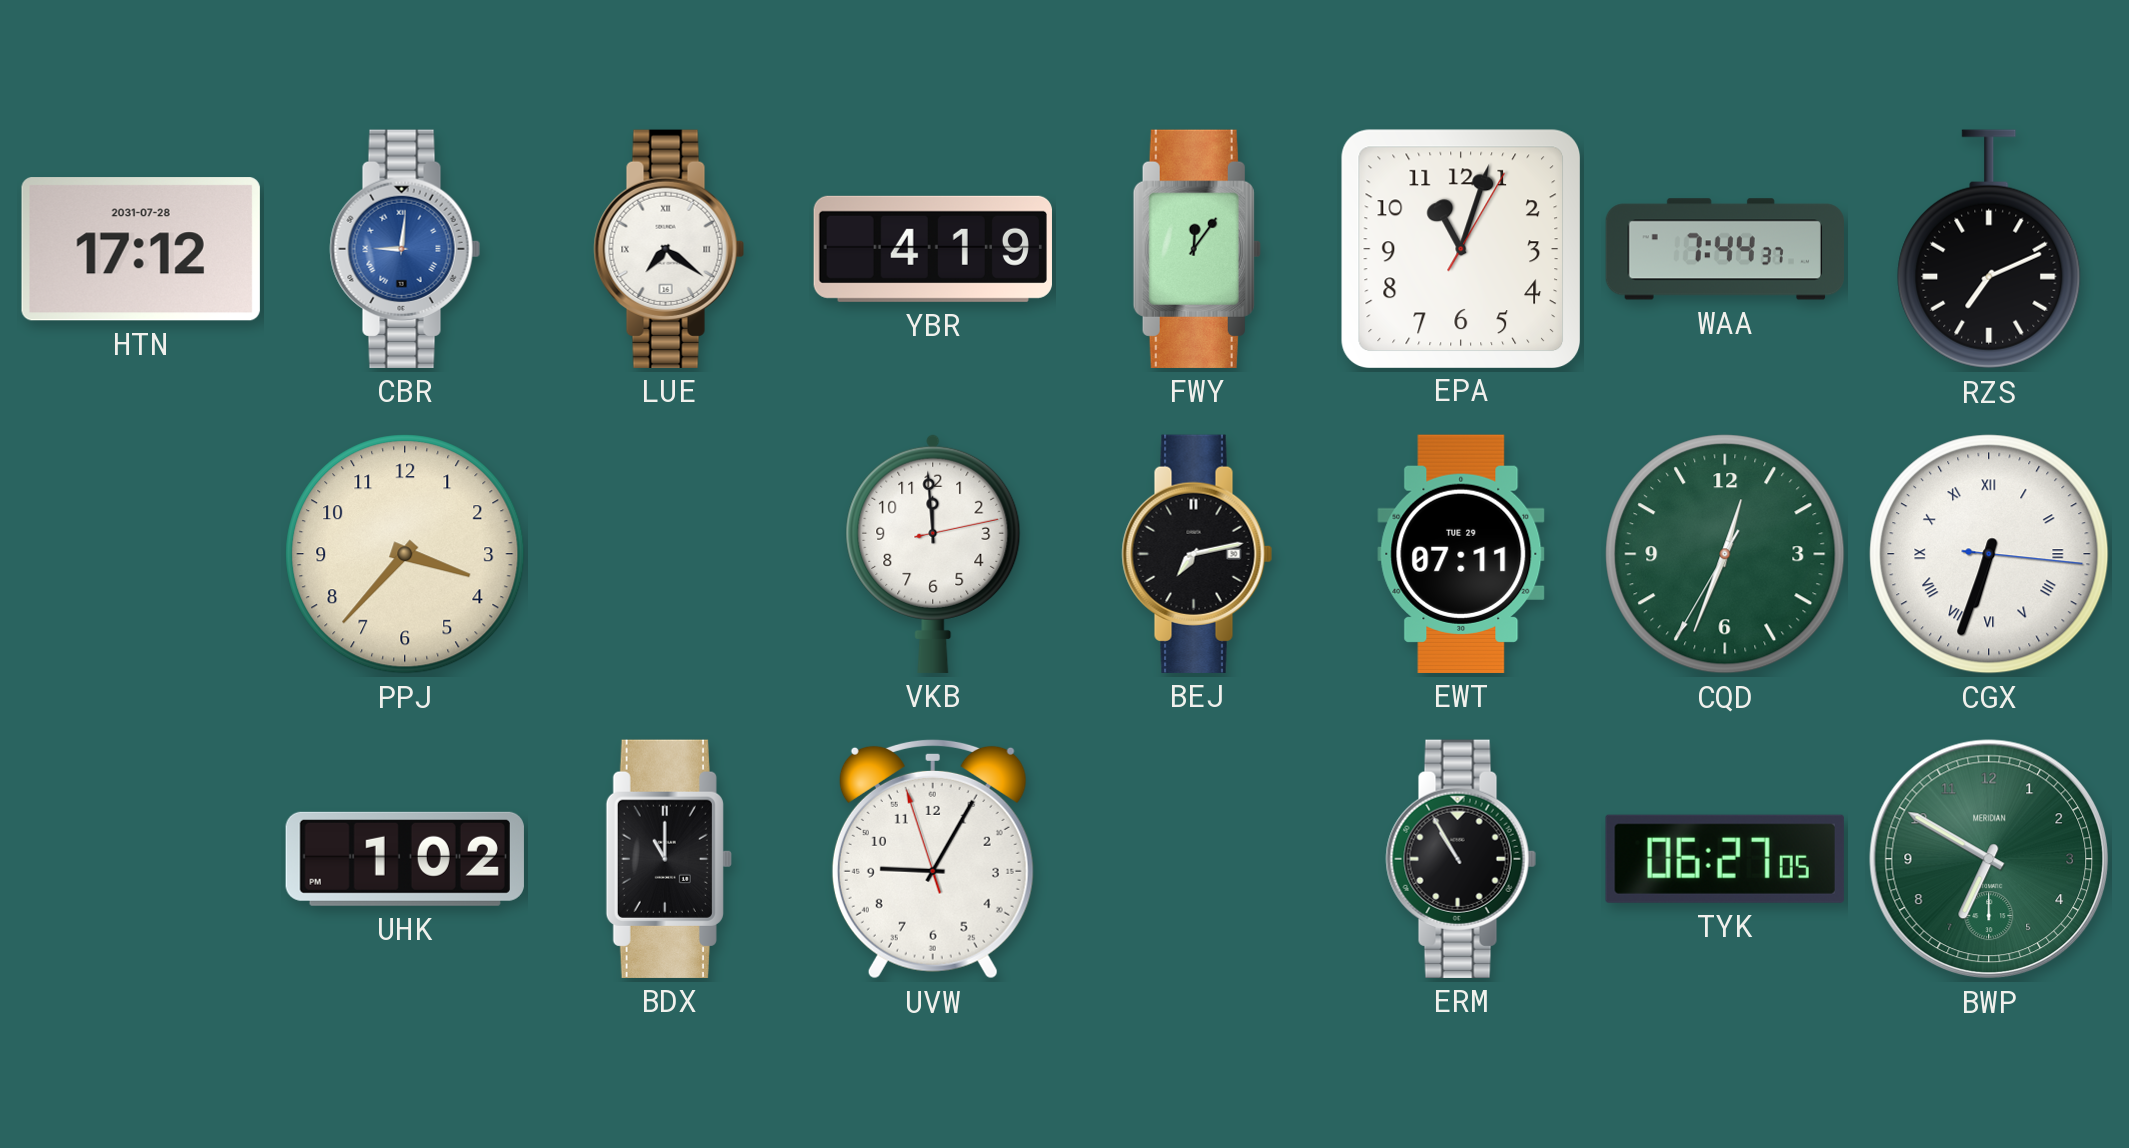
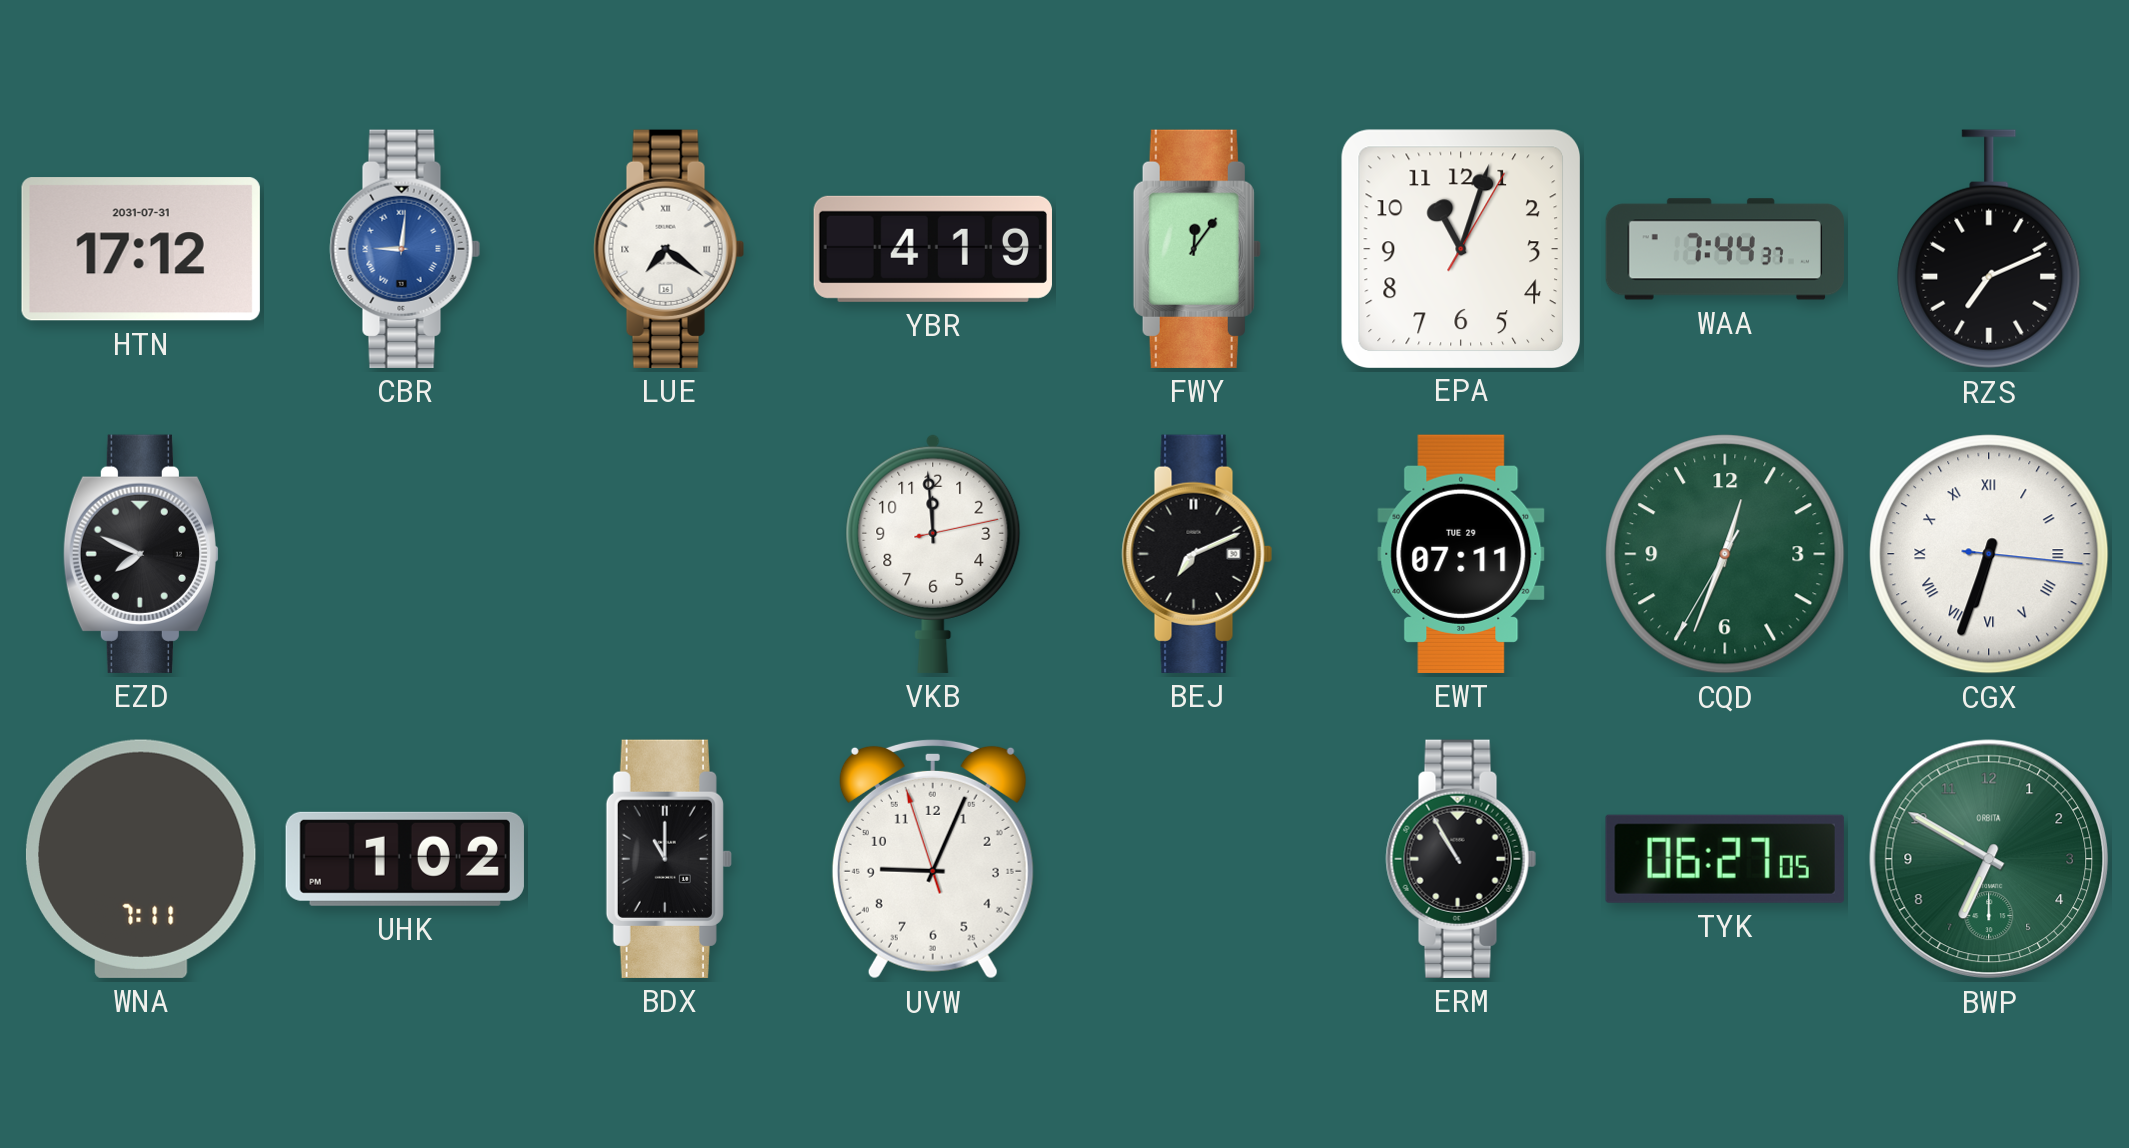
HTN date: 2031-07-28 -> 2031-07-31 (141, 249)
EZD: none -> 7:49 (141, 554)
PPJ: 3:37 -> none (405, 554)
BEJ: 7:13 -> 7:11 (1197, 554)
WNA: none -> 7:11 (141, 859)
UVW: 9:04 -> 9:03 (933, 859)
BWP brand: MERIDIAN -> ORBITA (1989, 859)
